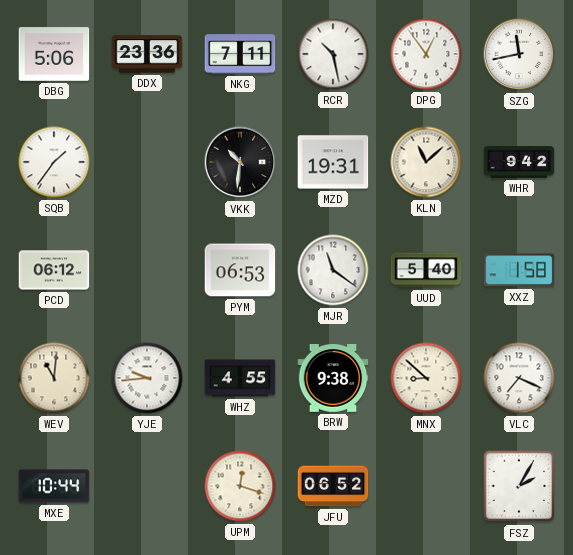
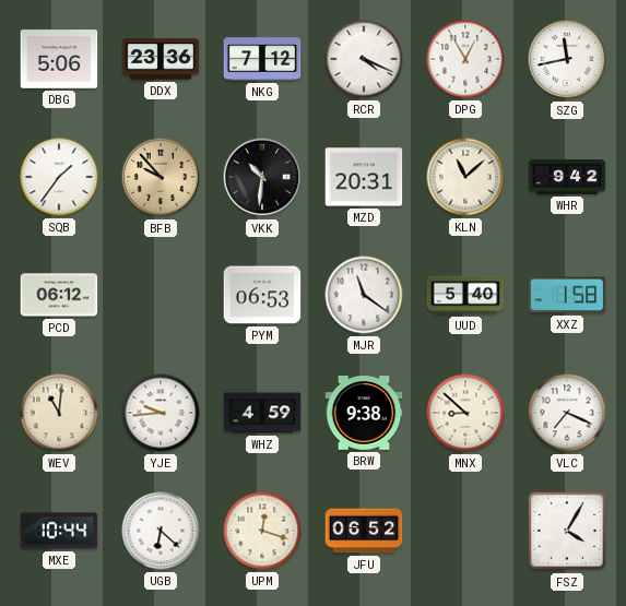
NKG: 7:11 -> 7:12 (262, 59)
RCR: 10:28 -> 4:19 (364, 59)
DPG: 12:54 -> 12:55 (465, 59)
BFB: none -> 9:53 (161, 177)
MZD: 19:31 -> 20:31 (364, 177)
WHZ: 4:55 -> 4:59 (262, 413)
UGB: none -> 6:22 (161, 531)
FSZ: 2:05 -> 4:05 (567, 531)
